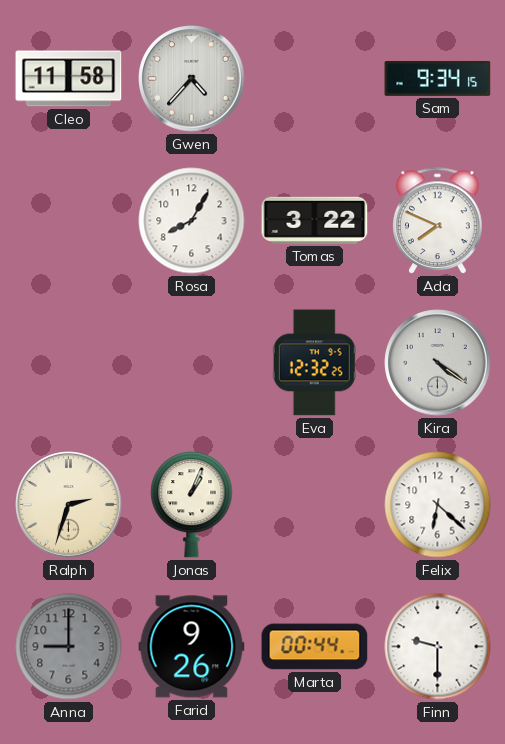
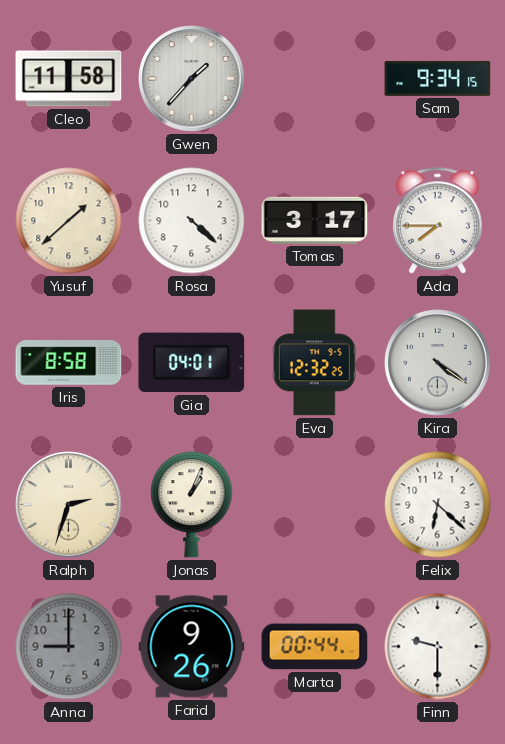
Gwen: 4:37 -> 1:37 (192, 79)
Yusuf: none -> 1:38 (69, 221)
Rosa: 8:05 -> 4:22 (192, 221)
Tomas: 3:22 -> 3:17 (315, 220)
Ada: 7:49 -> 7:45 (438, 221)
Iris: none -> 8:58 (69, 363)
Gia: none -> 04:01 (192, 363)
